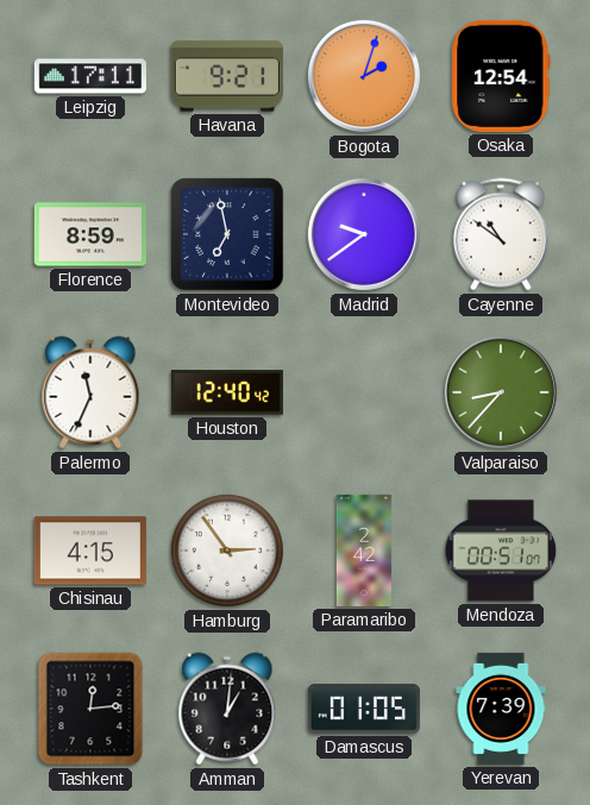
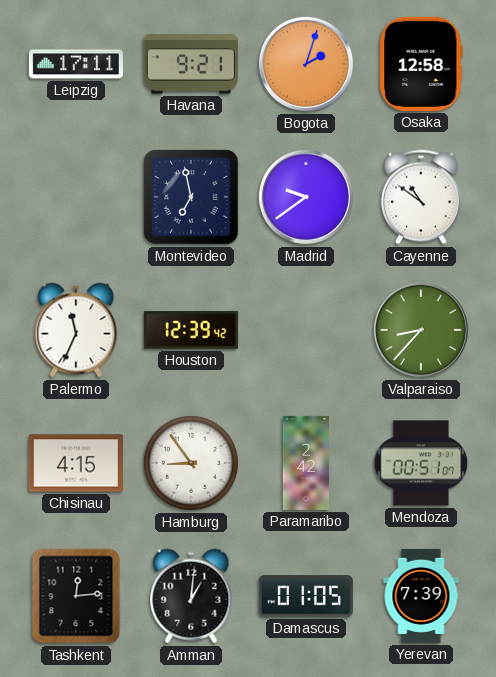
Osaka: 12:54 -> 12:58 (421, 64)
Florence: 8:59 -> none (90, 234)
Houston: 12:40 -> 12:39 (191, 330)
Hamburg: 2:54 -> 8:54 (191, 463)
